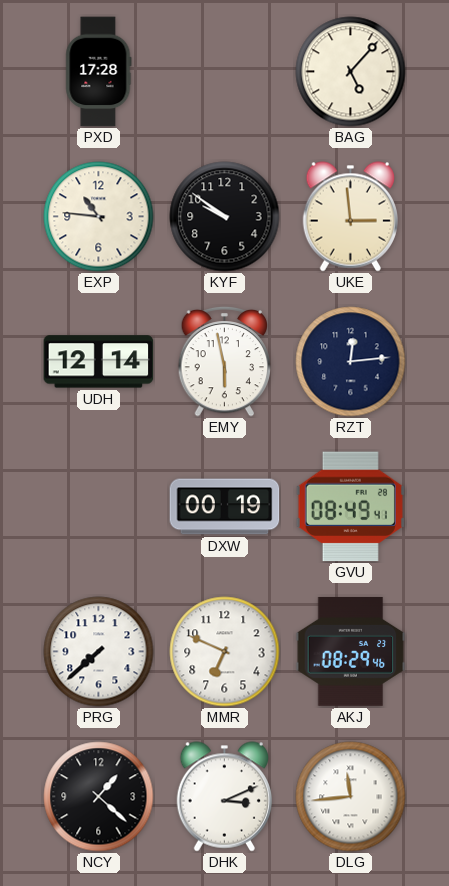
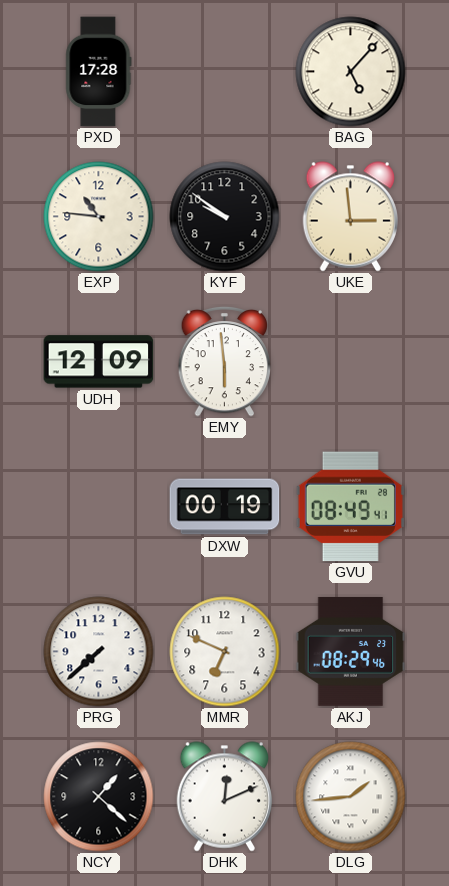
UDH: 12:14 -> 12:09 (99, 362)
EMY: 5:58 -> 5:59 (225, 361)
RZT: 12:14 -> none (351, 362)
DHK: 3:11 -> 12:11 (224, 797)
DLG: 11:44 -> 1:44 (351, 797)
